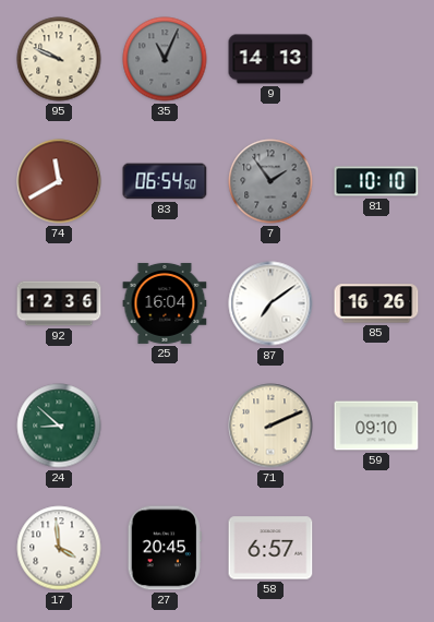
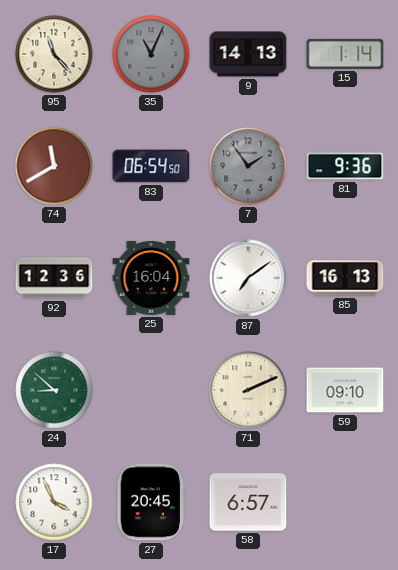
95: 9:49 -> 11:23 (54, 54)
15: none -> 1:14 (345, 54)
81: 10:10 -> 9:36 (345, 166)
85: 16:26 -> 16:13 (345, 278)
17: 3:59 -> 3:56 (54, 502)
